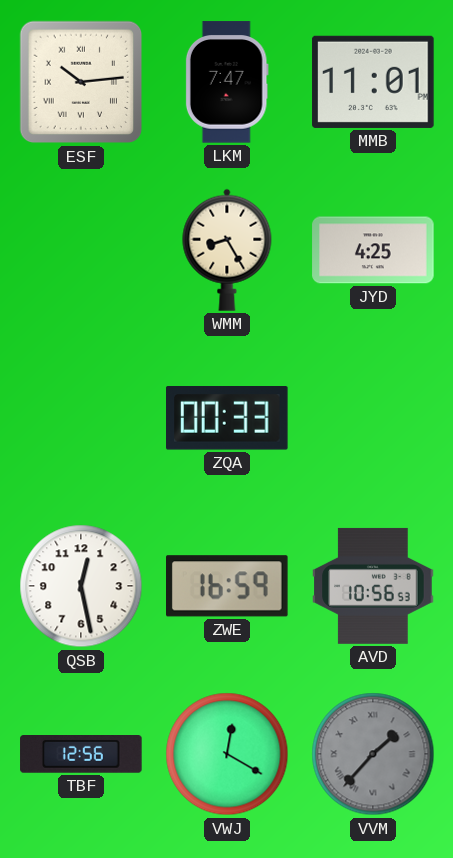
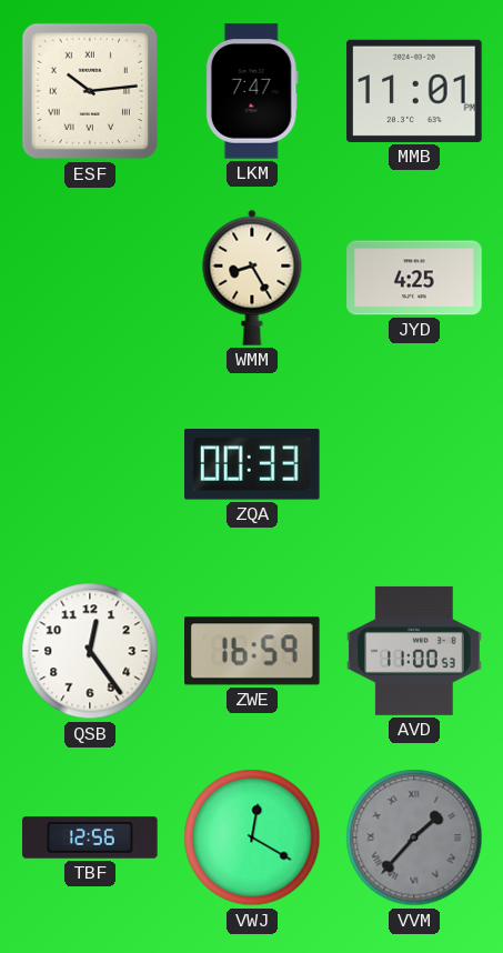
QSB: 12:28 -> 12:24 (90, 651)
AVD: 10:56 -> 11:00 (414, 651)
